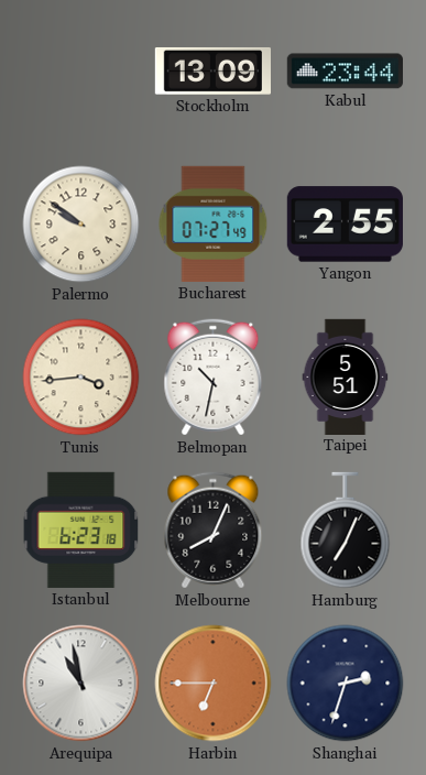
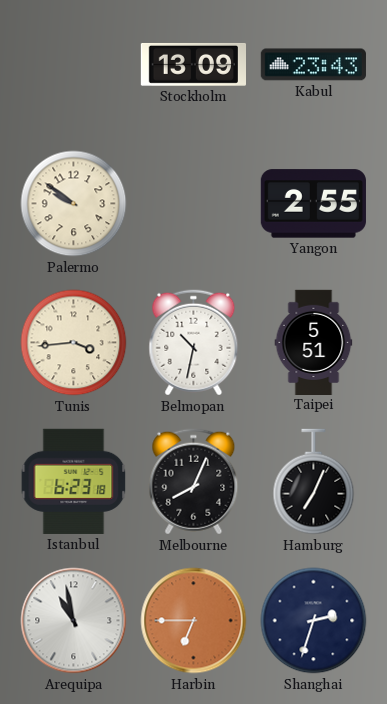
Kabul: 23:44 -> 23:43 (313, 65)
Bucharest: 07:27 -> none (214, 223)
